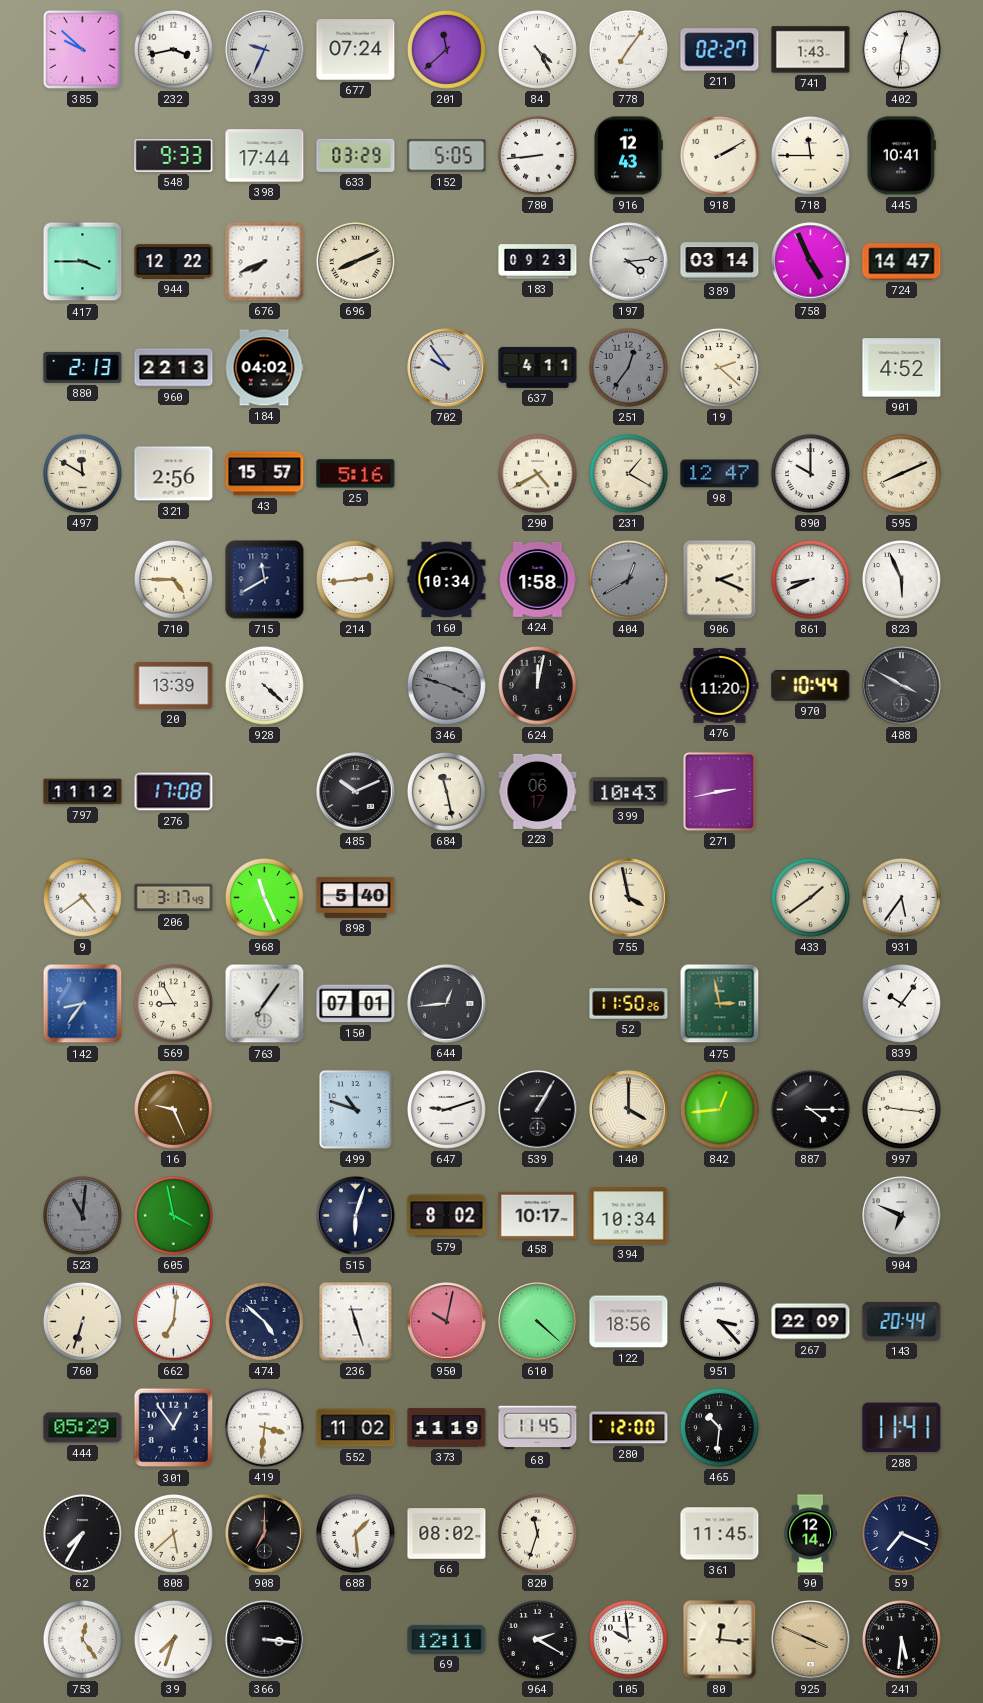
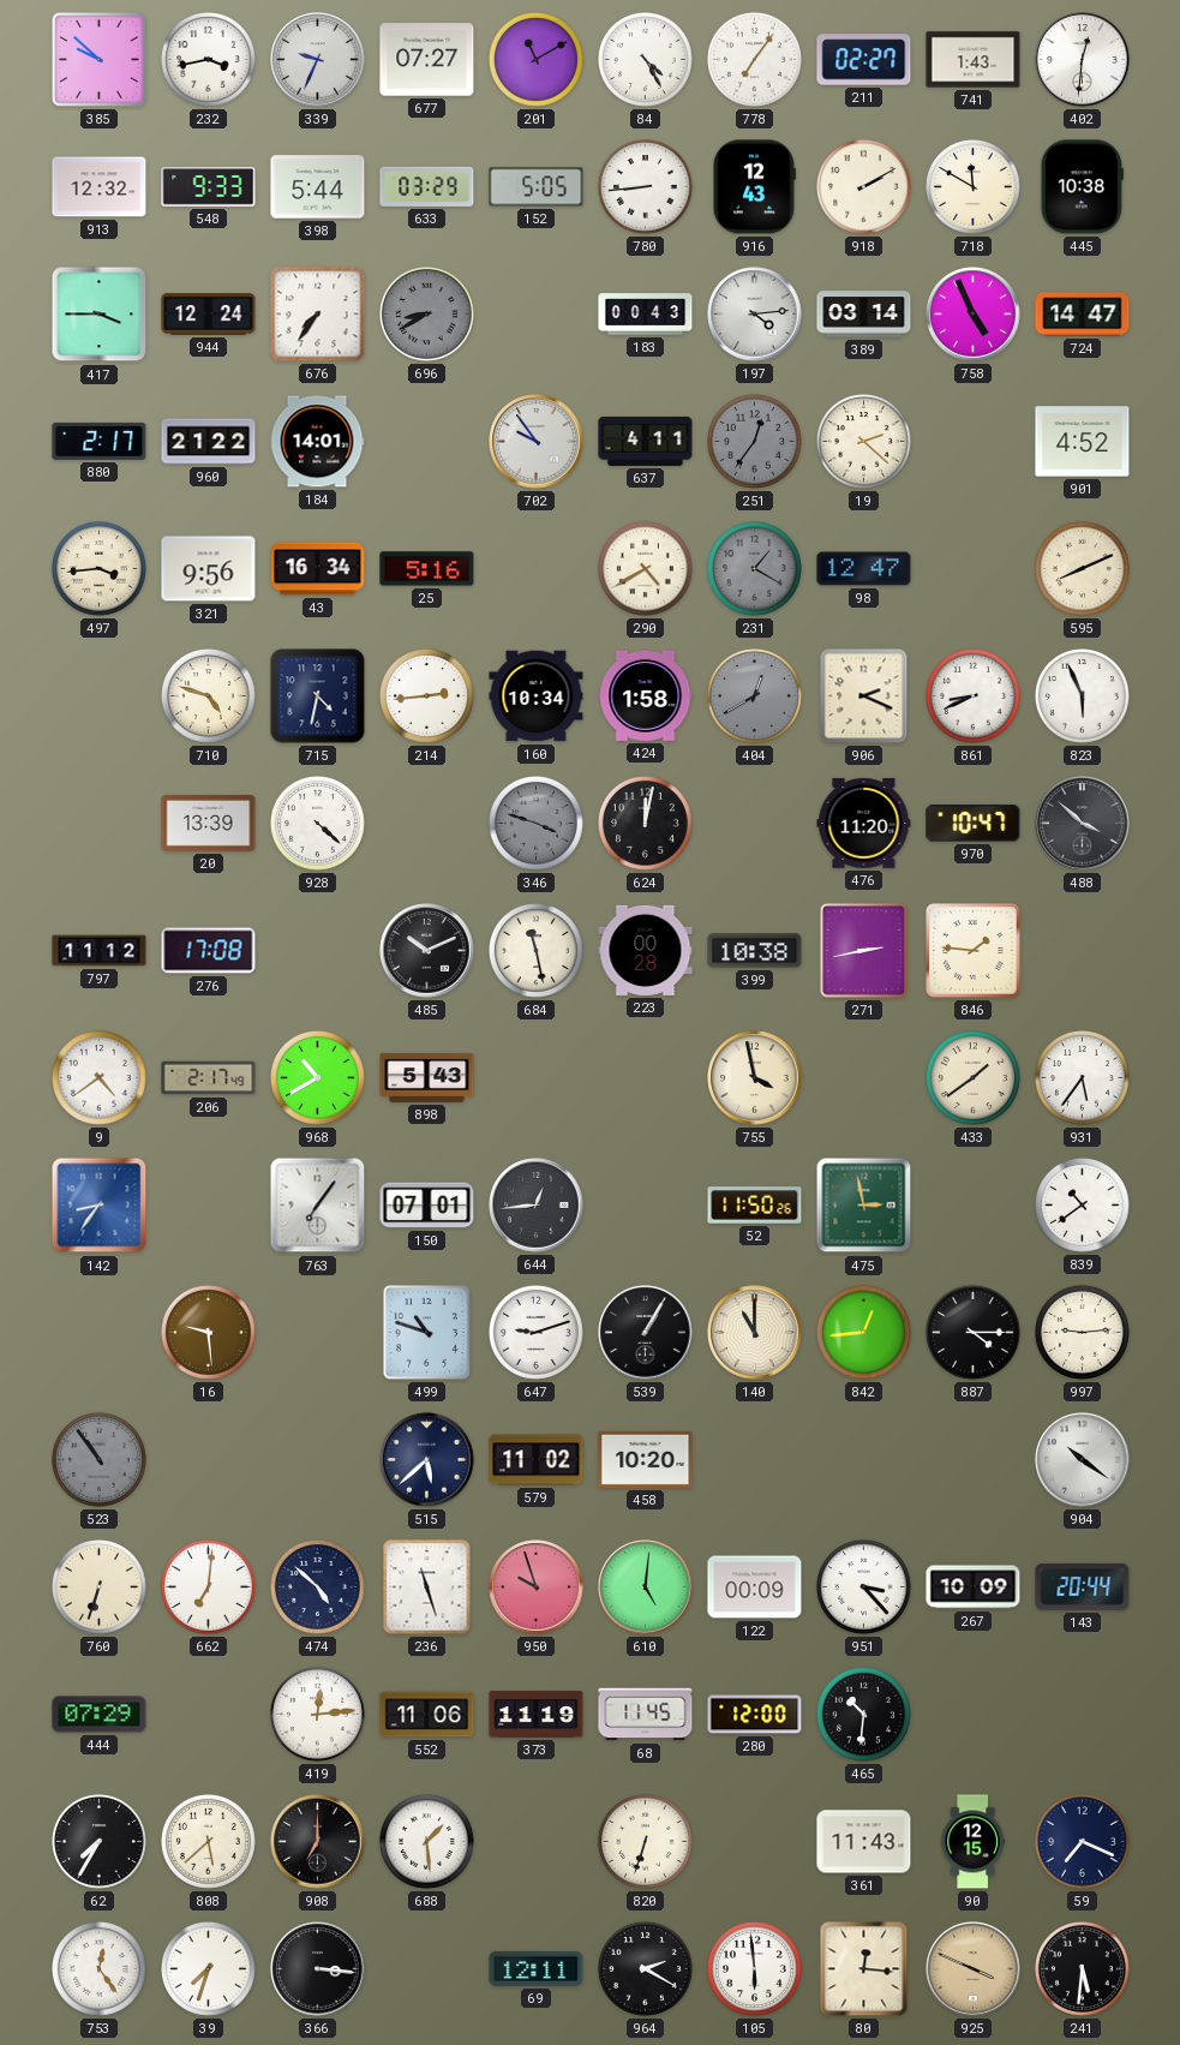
677: 07:24 -> 07:27 (427, 60)
201: 11:38 -> 11:10 (535, 59)
913: none -> 12:32 (100, 187)
398: 17:44 -> 5:44 (318, 187)
718: 11:45 -> 11:50 (972, 186)
445: 10:41 -> 10:38 (1082, 187)
944: 12:22 -> 12:24 (209, 315)
676: 7:41 -> 7:36 (318, 315)
696: 8:11 -> 8:40 (426, 313)
696 dial: cream -> grey (426, 313)
183: 09:23 -> 00:43 (646, 315)
880: 2:13 -> 2:17 (100, 441)
960: 22:13 -> 21:22 (209, 442)
184: 04:02 -> 14:01 (317, 442)
497: 11:50 -> 3:44 (98, 568)
321: 2:56 -> 9:56 (209, 569)
43: 15:57 -> 16:34 (318, 569)
231 dial: cream -> grey (754, 568)
890: 10:00 -> none (810, 473)
710: 4:45 -> 4:48 (208, 695)
715: 11:40 -> 4:32 (318, 696)
970: 10:44 -> 10:47 (974, 824)
488: 3:50 -> 3:52 (1083, 824)
223: 06:17 -> 00:28 (646, 950)
399: 10:43 -> 10:38 (755, 951)
846: none -> 1:46 (974, 951)
206: 3:17 -> 2:17 (209, 1078)
968: 11:26 -> 10:40 (317, 1077)
898: 5:40 -> 5:43 (427, 1077)
569: 8:55 -> none (173, 1003)
839: 10:06 -> 10:39 (1082, 1204)
16: 9:26 -> 9:29 (208, 1332)
140: 4:00 -> 11:00 (755, 1333)
997: 9:16 -> 9:14 (1082, 1332)
523: 11:01 -> 10:54 (98, 1459)
605: 3:58 -> none (173, 1215)
515: 6:03 -> 5:38 (427, 1460)
579: 8:02 -> 11:02 (537, 1460)
458: 10:17 -> 10:20 (646, 1459)
394: 10:34 -> none (629, 1216)
904: 6:49 -> 10:21 (1083, 1460)
950: 10:02 -> 9:57 (537, 1587)
610: 4:22 -> 5:01 (646, 1587)
122: 18:56 -> 00:09 (755, 1587)
267: 22:09 -> 10:09 (974, 1587)
444: 05:29 -> 07:29 (100, 1715)
301: 12:54 -> none (174, 1428)
419: 3:31 -> 12:14 (317, 1714)
552: 11:02 -> 11:06 (427, 1715)
288: 11:41 -> none (902, 1428)
66: 08:02 -> none (447, 1534)
820: 11:33 -> 6:33 (645, 1841)
361: 11:45 -> 11:43 (864, 1842)
90: 12:14 -> 12:15 (972, 1842)
105: 9:59 -> 5:59 (754, 1968)
